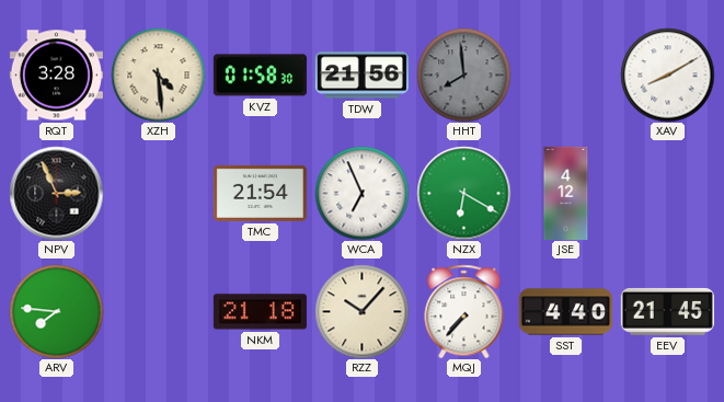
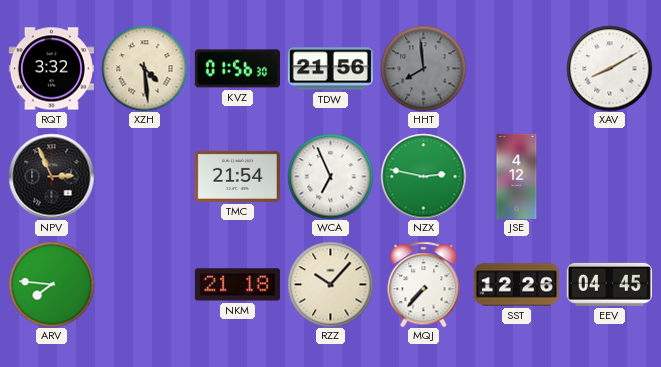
RQT: 3:28 -> 3:32 (51, 69)
KVZ: 01:58 -> 01:56 (237, 69)
NZX: 6:20 -> 2:47 (423, 176)
SST: 4:40 -> 12:26 (516, 285)
EEV: 21:45 -> 04:45 (609, 284)
